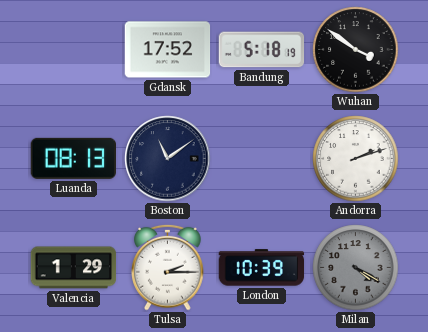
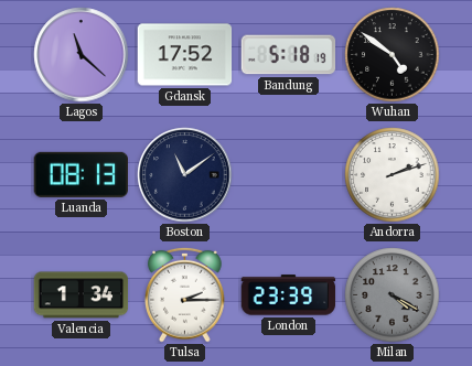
Lagos: none -> 11:22 (82, 55)
Wuhan: 3:51 -> 4:51 (393, 55)
Valencia: 1:29 -> 1:34 (82, 295)
London: 10:39 -> 23:39 (289, 295)
